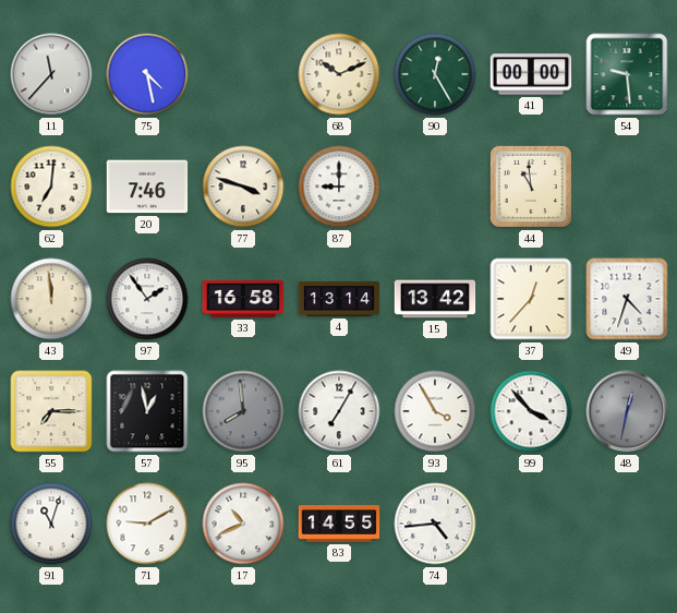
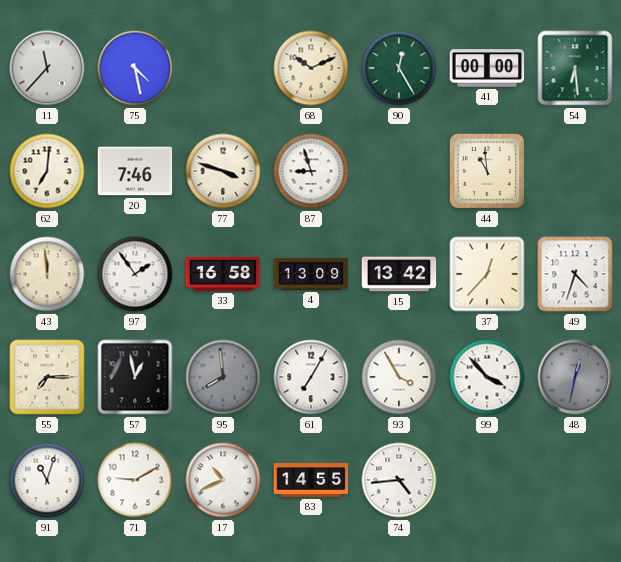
54: 9:29 -> 6:29 (575, 68)
87: 9:00 -> 8:57 (311, 171)
4: 13:14 -> 13:09 (311, 274)
